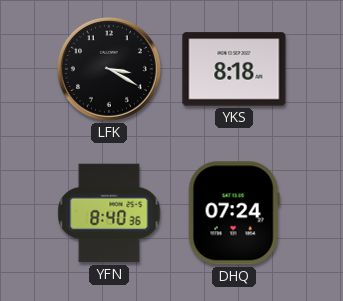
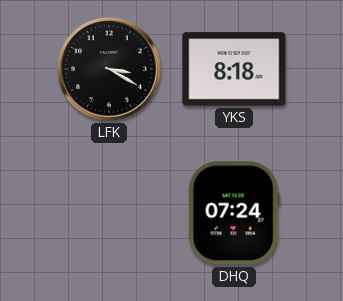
YFN: 8:40 -> none (109, 213)
